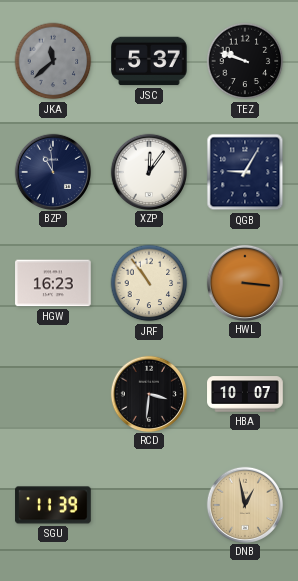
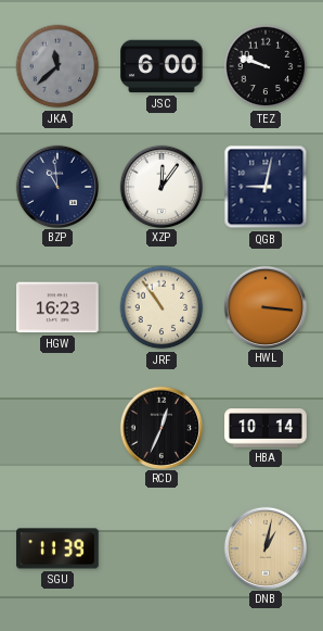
JSC: 5:37 -> 6:00 (161, 66)
QGB: 9:05 -> 9:02 (266, 187)
RCD: 3:31 -> 12:34 (160, 427)
HBA: 10:07 -> 10:14 (266, 428)
DNB: 12:58 -> 1:02 (264, 547)
